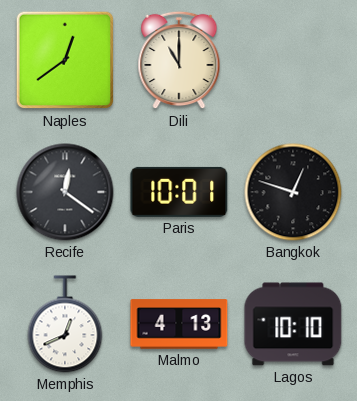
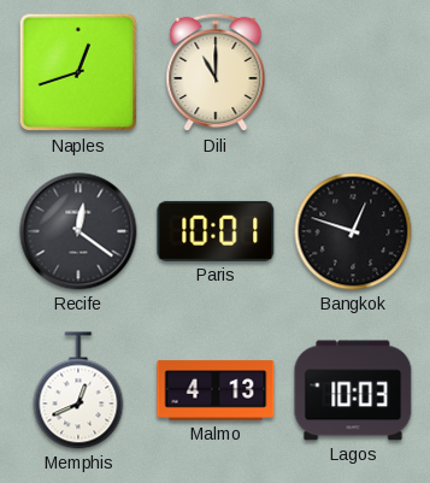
Naples: 12:39 -> 12:42 (78, 72)
Lagos: 10:10 -> 10:03 (353, 390)
